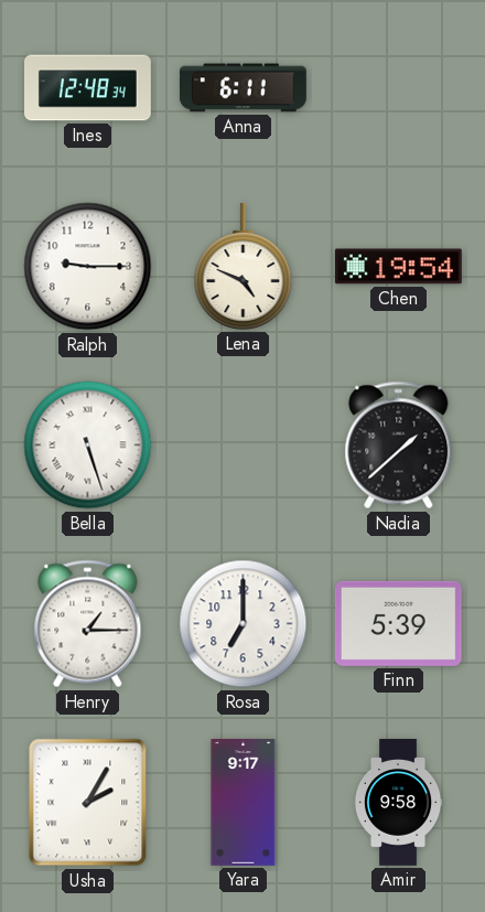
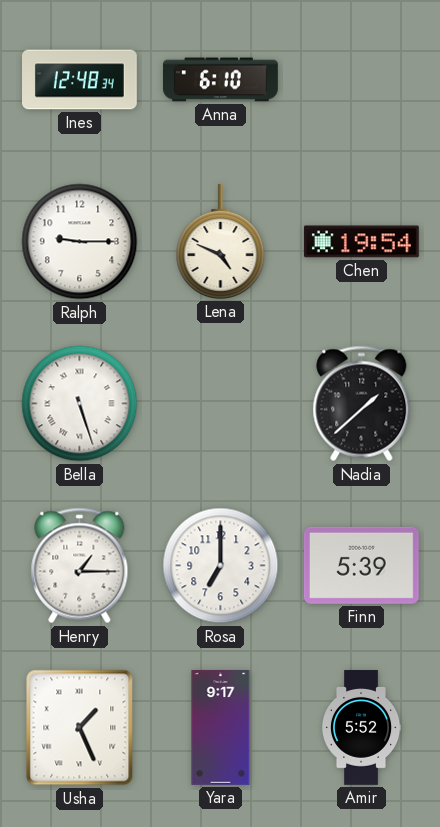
Anna: 6:11 -> 6:10 (221, 80)
Usha: 2:05 -> 1:26 (80, 728)
Amir: 9:58 -> 5:52 (361, 728)
